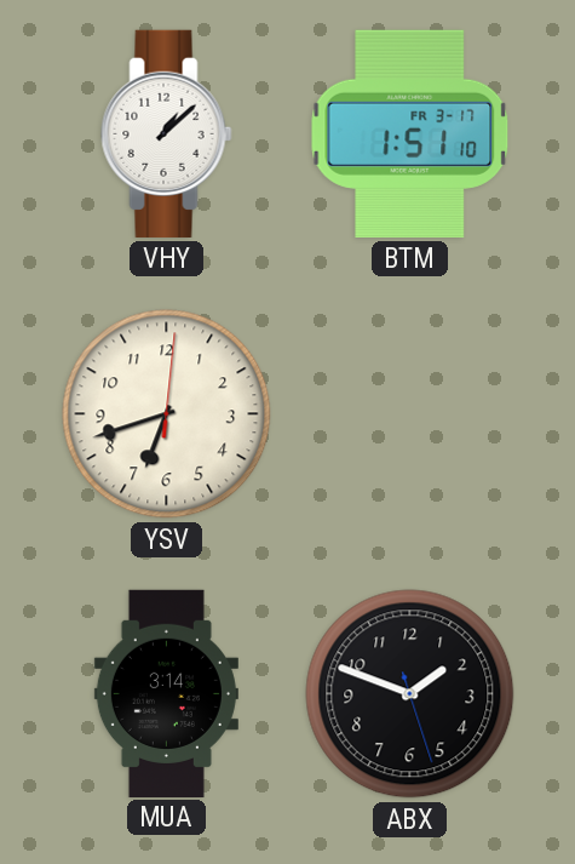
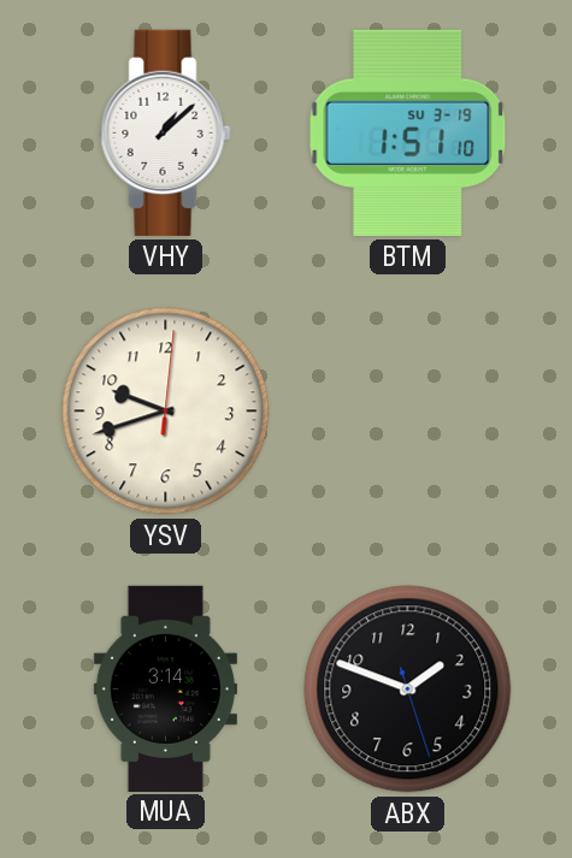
BTM date: FR 3-17 -> SU 3-19 (408, 132)
YSV: 6:42 -> 9:42 (166, 412)
